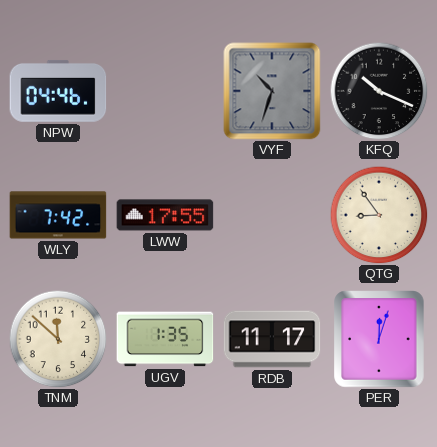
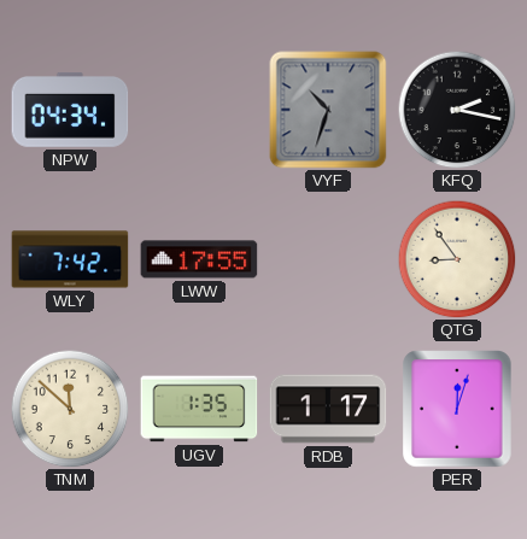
NPW: 04:46 -> 04:34 (70, 110)
KFQ: 10:19 -> 2:17 (457, 110)
RDB: 11:17 -> 1:17 (328, 409)
